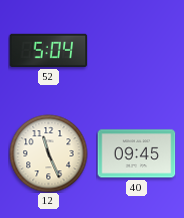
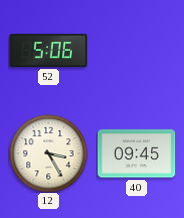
52: 5:04 -> 5:06 (48, 50)
12: 11:26 -> 3:25 (48, 153)
